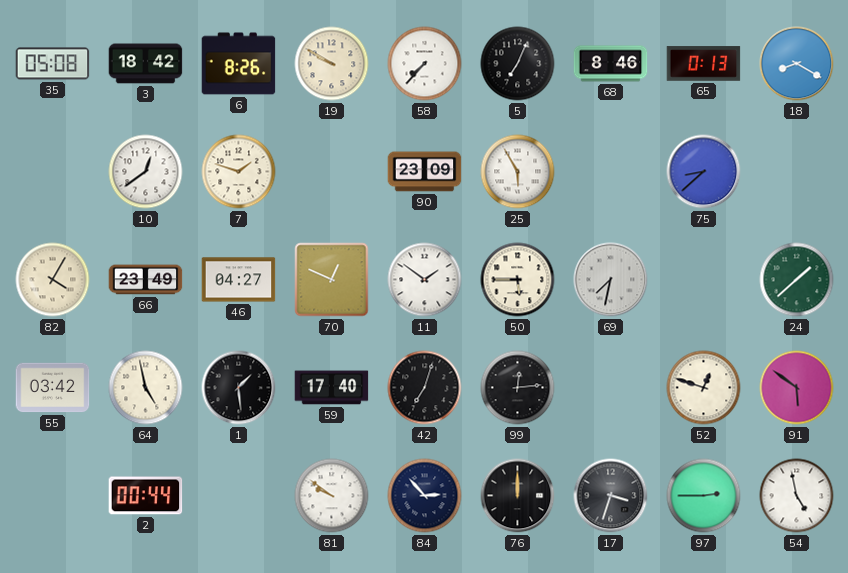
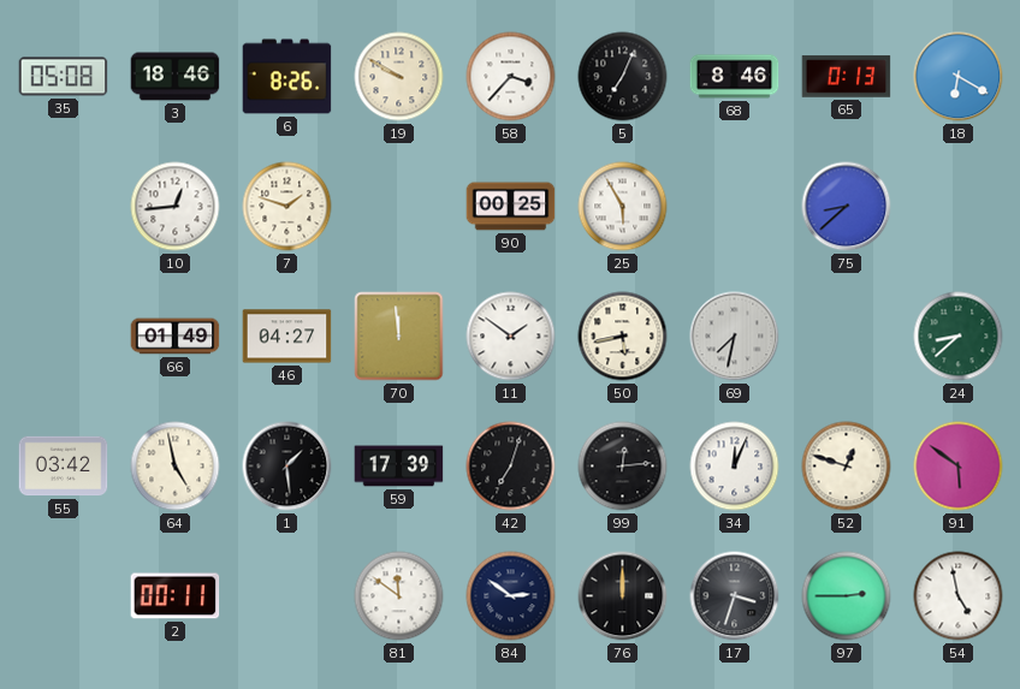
3: 18:42 -> 18:46 (176, 77)
58: 7:37 -> 3:37 (511, 77)
18: 8:20 -> 6:20 (959, 77)
10: 12:39 -> 12:44 (176, 207)
90: 23:09 -> 00:25 (511, 207)
82: 4:05 -> none (53, 280)
66: 23:49 -> 01:49 (176, 337)
70: 12:49 -> 11:59 (399, 337)
50: 5:45 -> 5:43 (623, 337)
24: 1:38 -> 8:38 (959, 337)
59: 17:40 -> 17:39 (399, 467)
34: none -> 12:04 (735, 467)
2: 00:44 -> 00:11 (176, 596)
81: 9:51 -> 11:51 (399, 596)
84: 2:53 -> 2:51 (511, 596)
